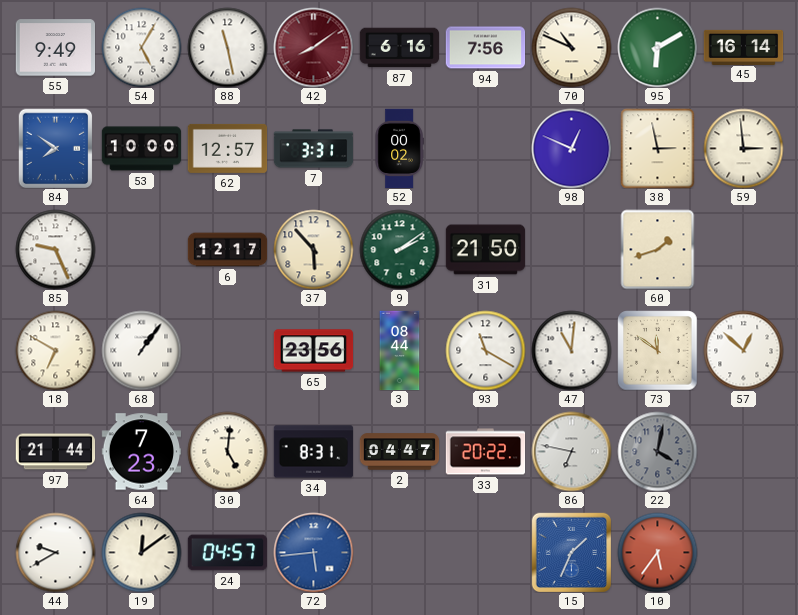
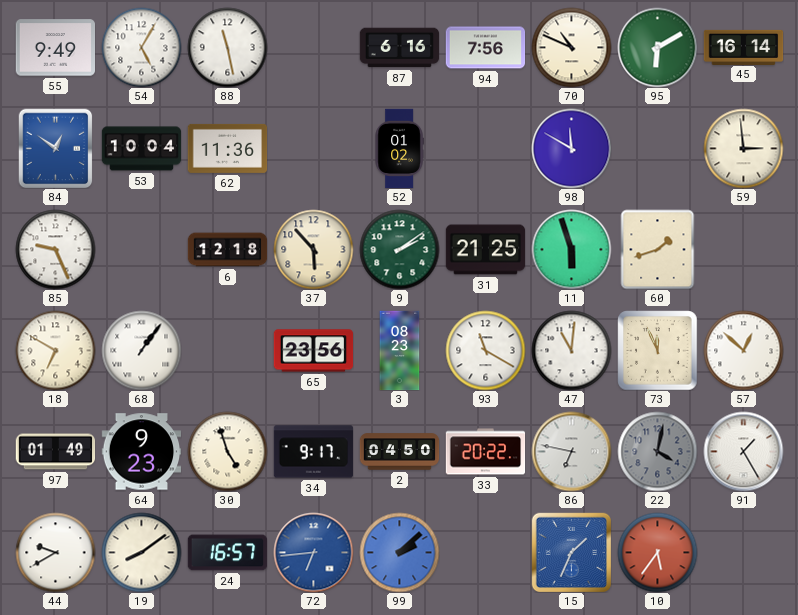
42: 8:09 -> none (313, 47)
84: 7:51 -> 12:51 (56, 148)
53: 10:00 -> 10:04 (141, 149)
62: 12:57 -> 11:36 (227, 148)
7: 3:31 -> none (313, 149)
52: 00:02 -> 01:02 (399, 148)
98: 12:49 -> 11:50 (571, 148)
38: 2:58 -> none (658, 148)
6: 12:17 -> 12:18 (227, 250)
31: 21:50 -> 21:25 (485, 250)
11: none -> 5:57 (571, 249)
3: 08:44 -> 08:23 (400, 350)
73: 11:51 -> 11:56 (657, 350)
97: 21:44 -> 01:49 (55, 452)
64: 7:23 -> 9:23 (141, 452)
30: 5:01 -> 4:57 (227, 451)
34: 8:31 -> 9:17 (313, 452)
2: 04:47 -> 04:50 (399, 452)
91: none -> 1:25 (743, 451)
19: 12:09 -> 8:09 (141, 552)
24: 04:57 -> 16:57 (227, 553)
72: 5:44 -> 6:44 (313, 552)
99: none -> 2:08 (399, 552)
